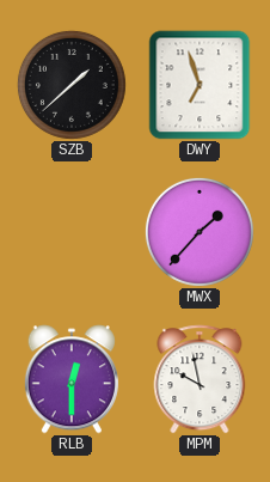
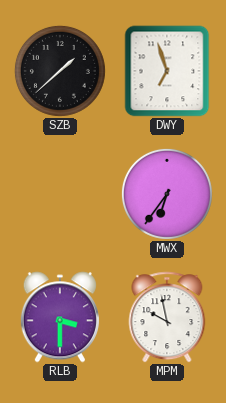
MWX: 1:37 -> 6:36 (167, 194)
RLB: 12:30 -> 3:30 (60, 317)
